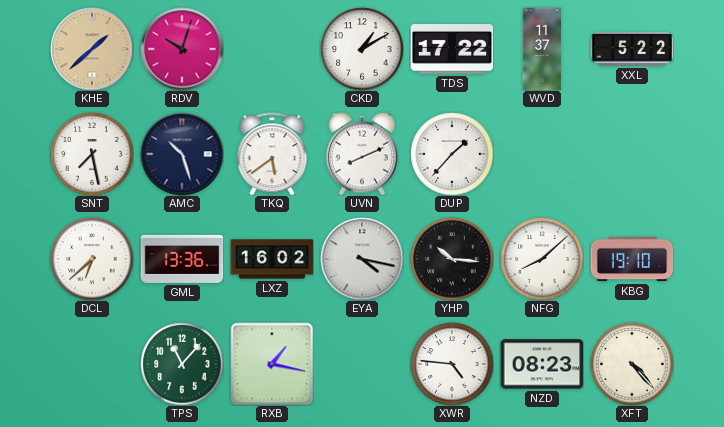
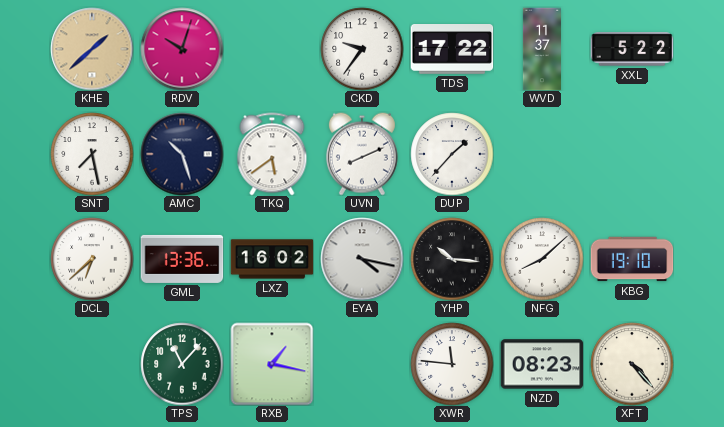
CKD: 1:10 -> 9:36 (362, 49)
XWR: 4:46 -> 11:46 (452, 364)
